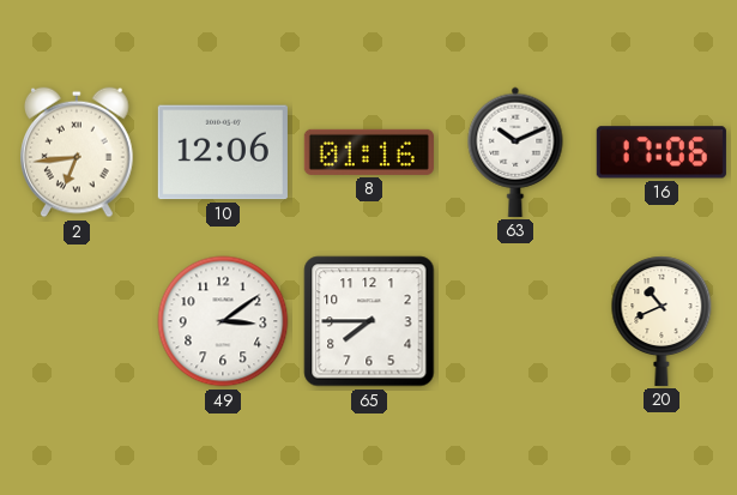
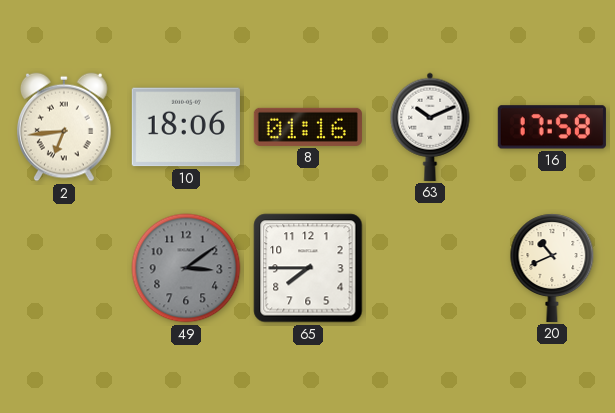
10: 12:06 -> 18:06 (186, 127)
16: 17:06 -> 17:58 (552, 127)
49 dial: white -> grey (186, 268)
